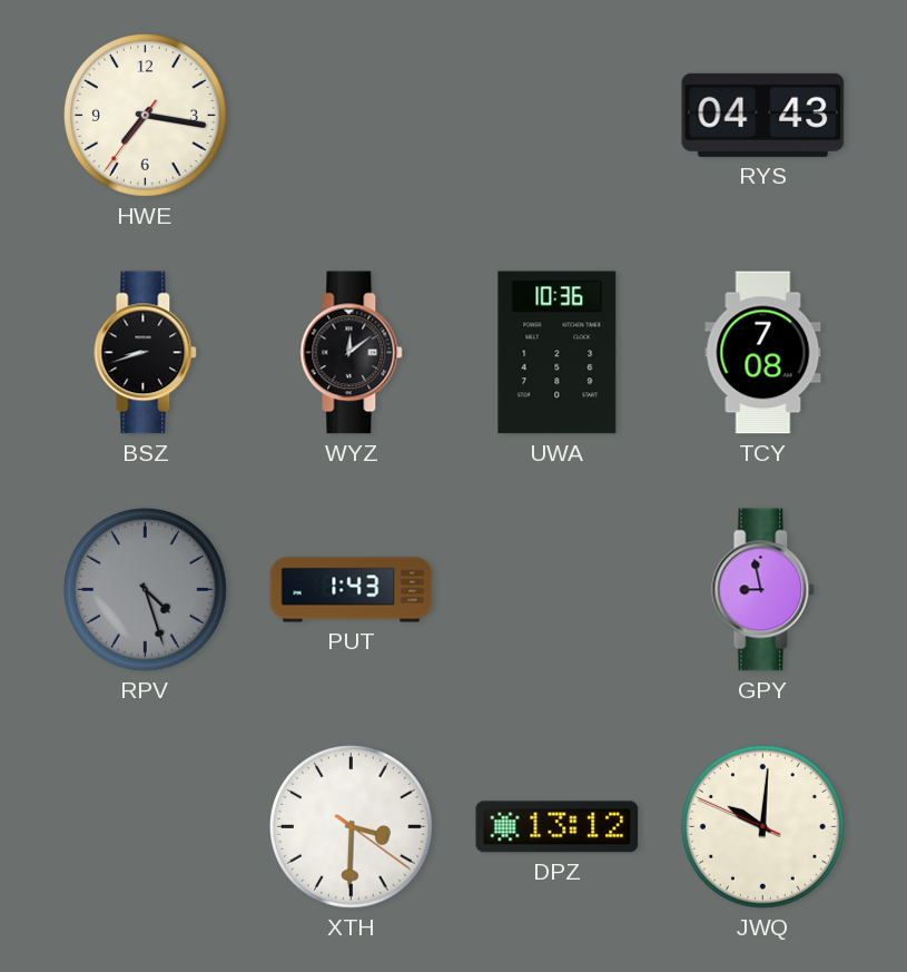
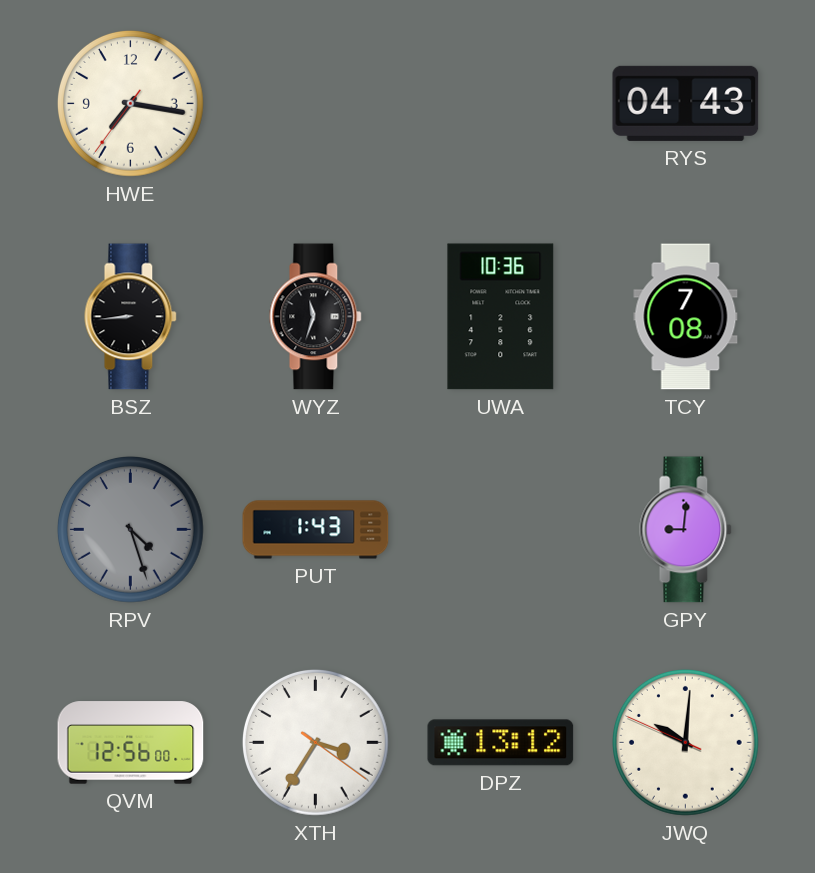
BSZ: 8:42 -> 8:44 (131, 317)
WYZ: 12:09 -> 11:33 (316, 317)
GPY: 8:58 -> 9:01 (686, 530)
QVM: none -> 12:56 (131, 743)
XTH: 3:30 -> 3:35 (315, 742)
